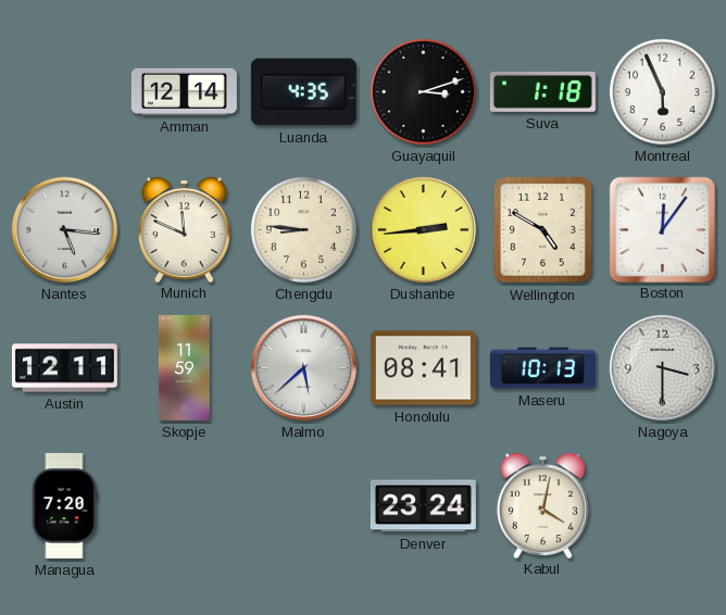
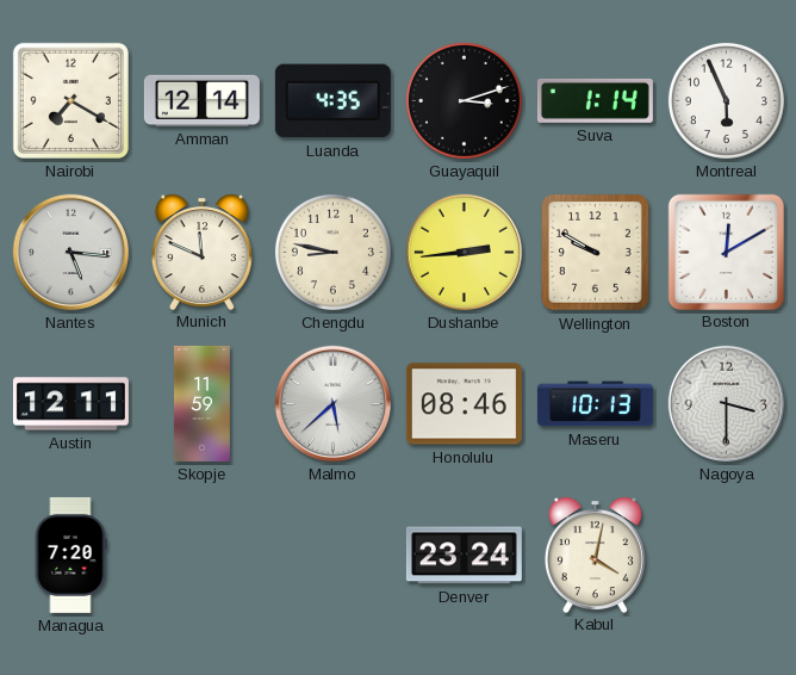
Nairobi: none -> 7:20 (70, 100)
Suva: 1:18 -> 1:14 (595, 100)
Chengdu: 8:46 -> 8:47 (332, 252)
Wellington: 4:50 -> 9:50 (595, 253)
Boston: 12:06 -> 12:10 (726, 252)
Honolulu: 08:41 -> 08:46 (464, 404)
